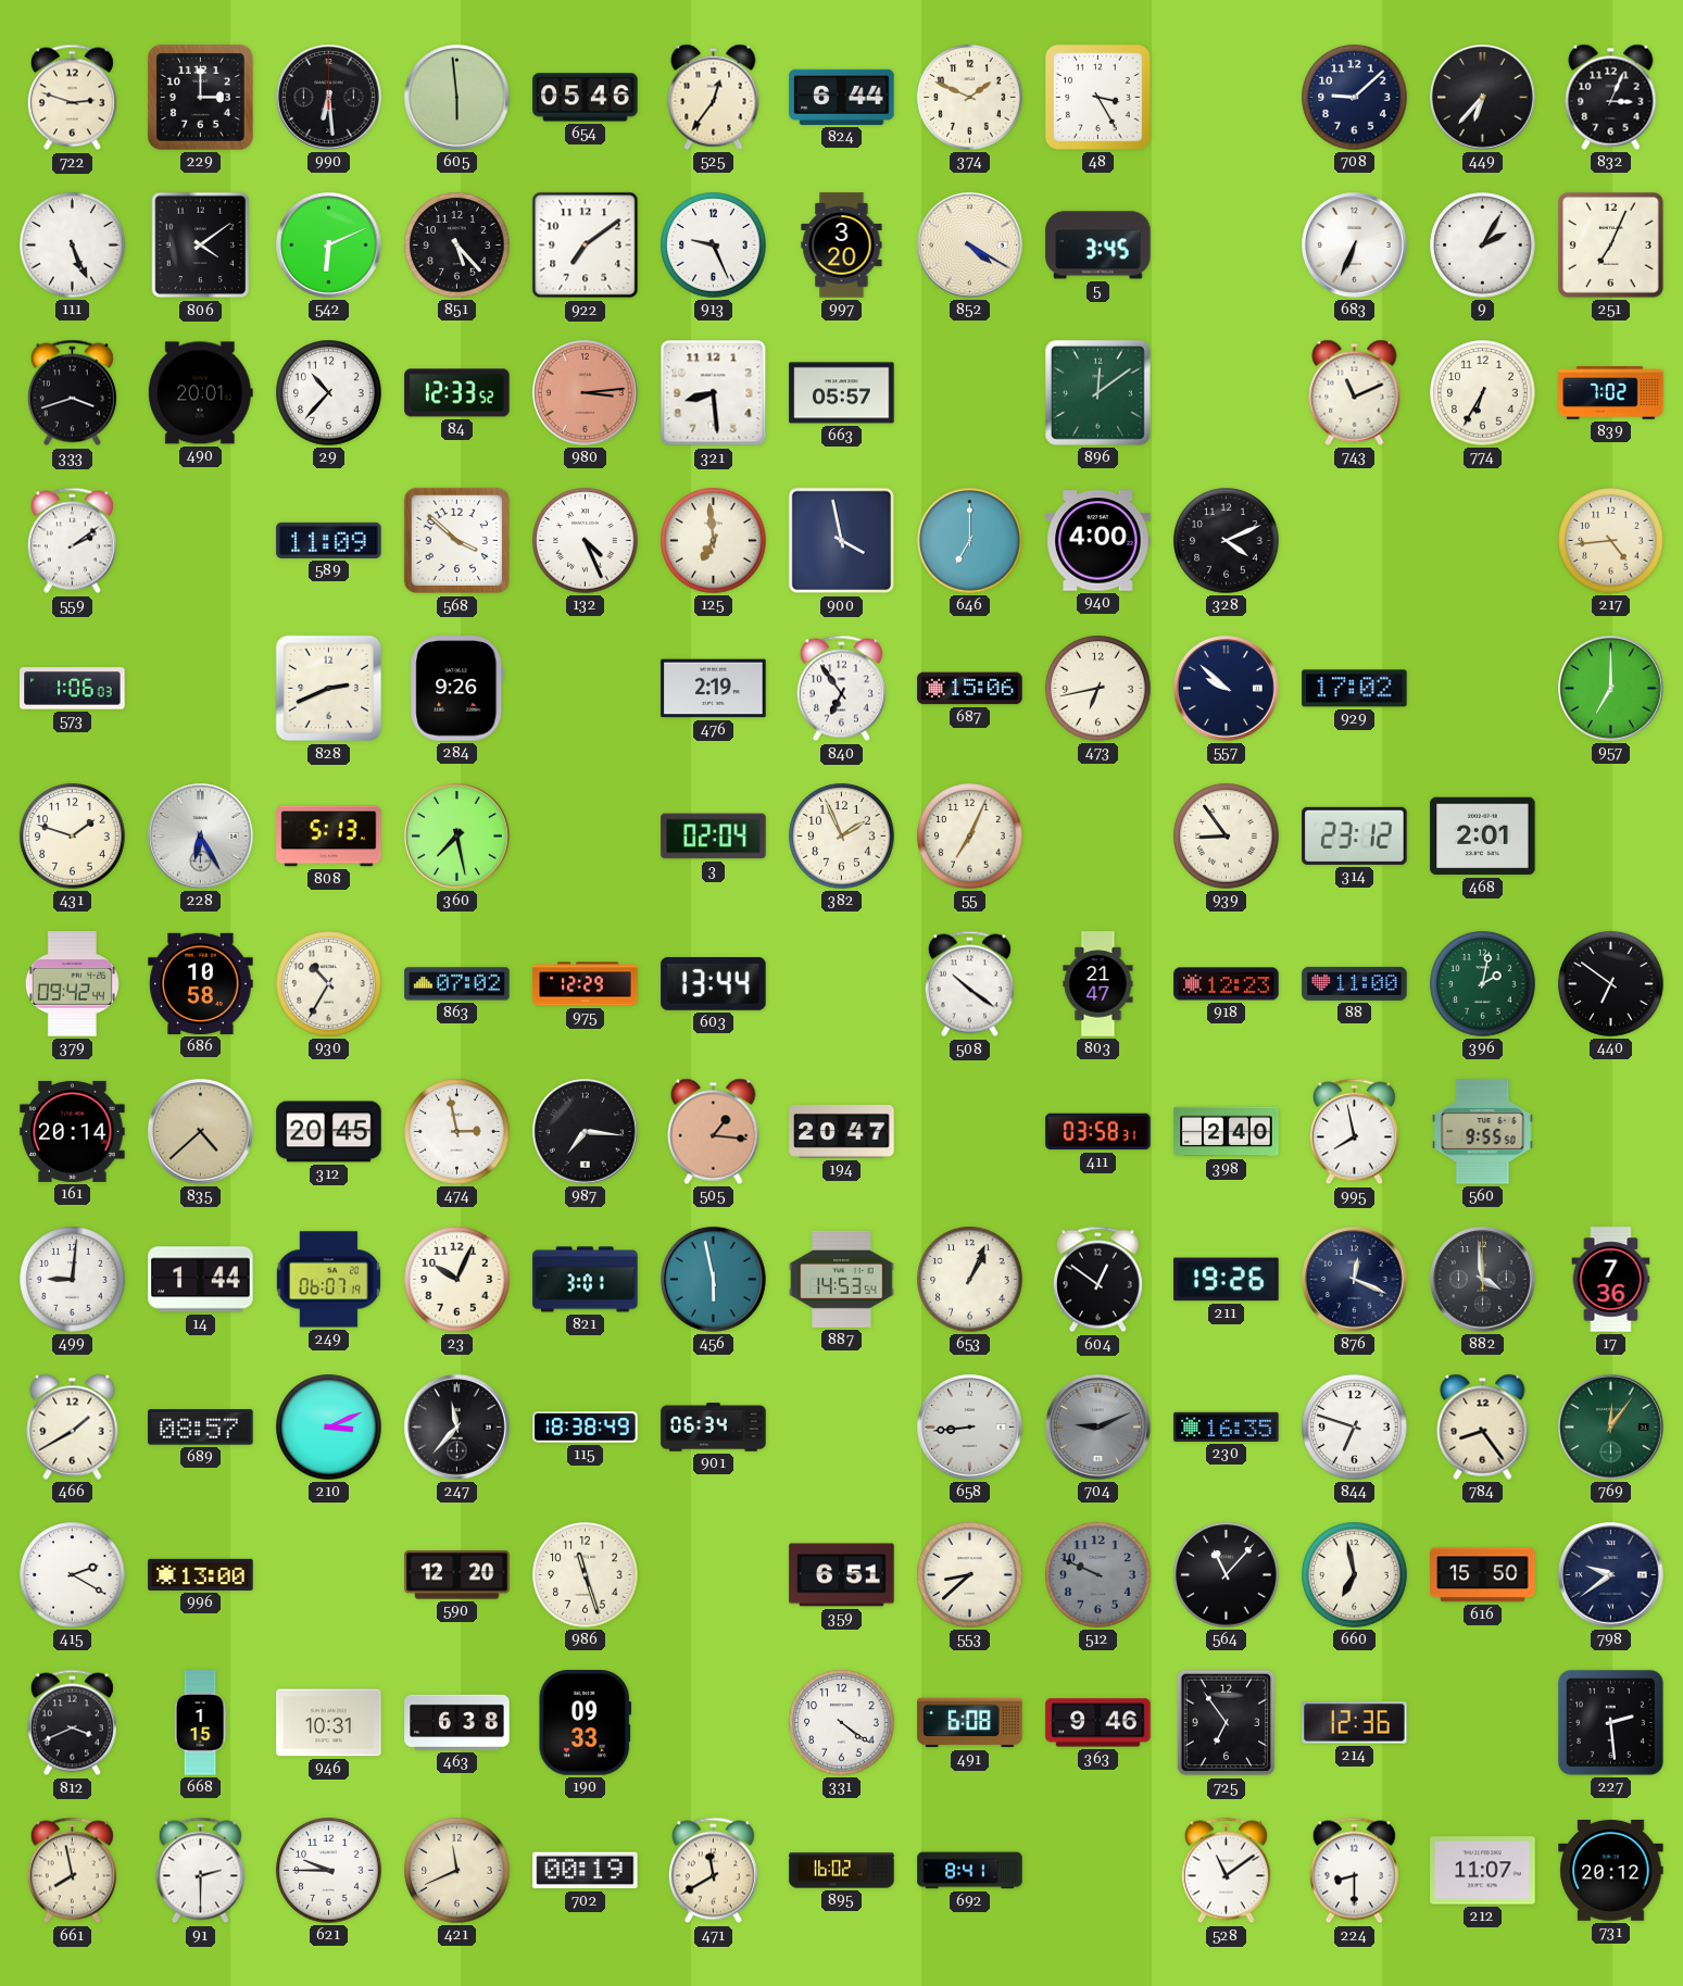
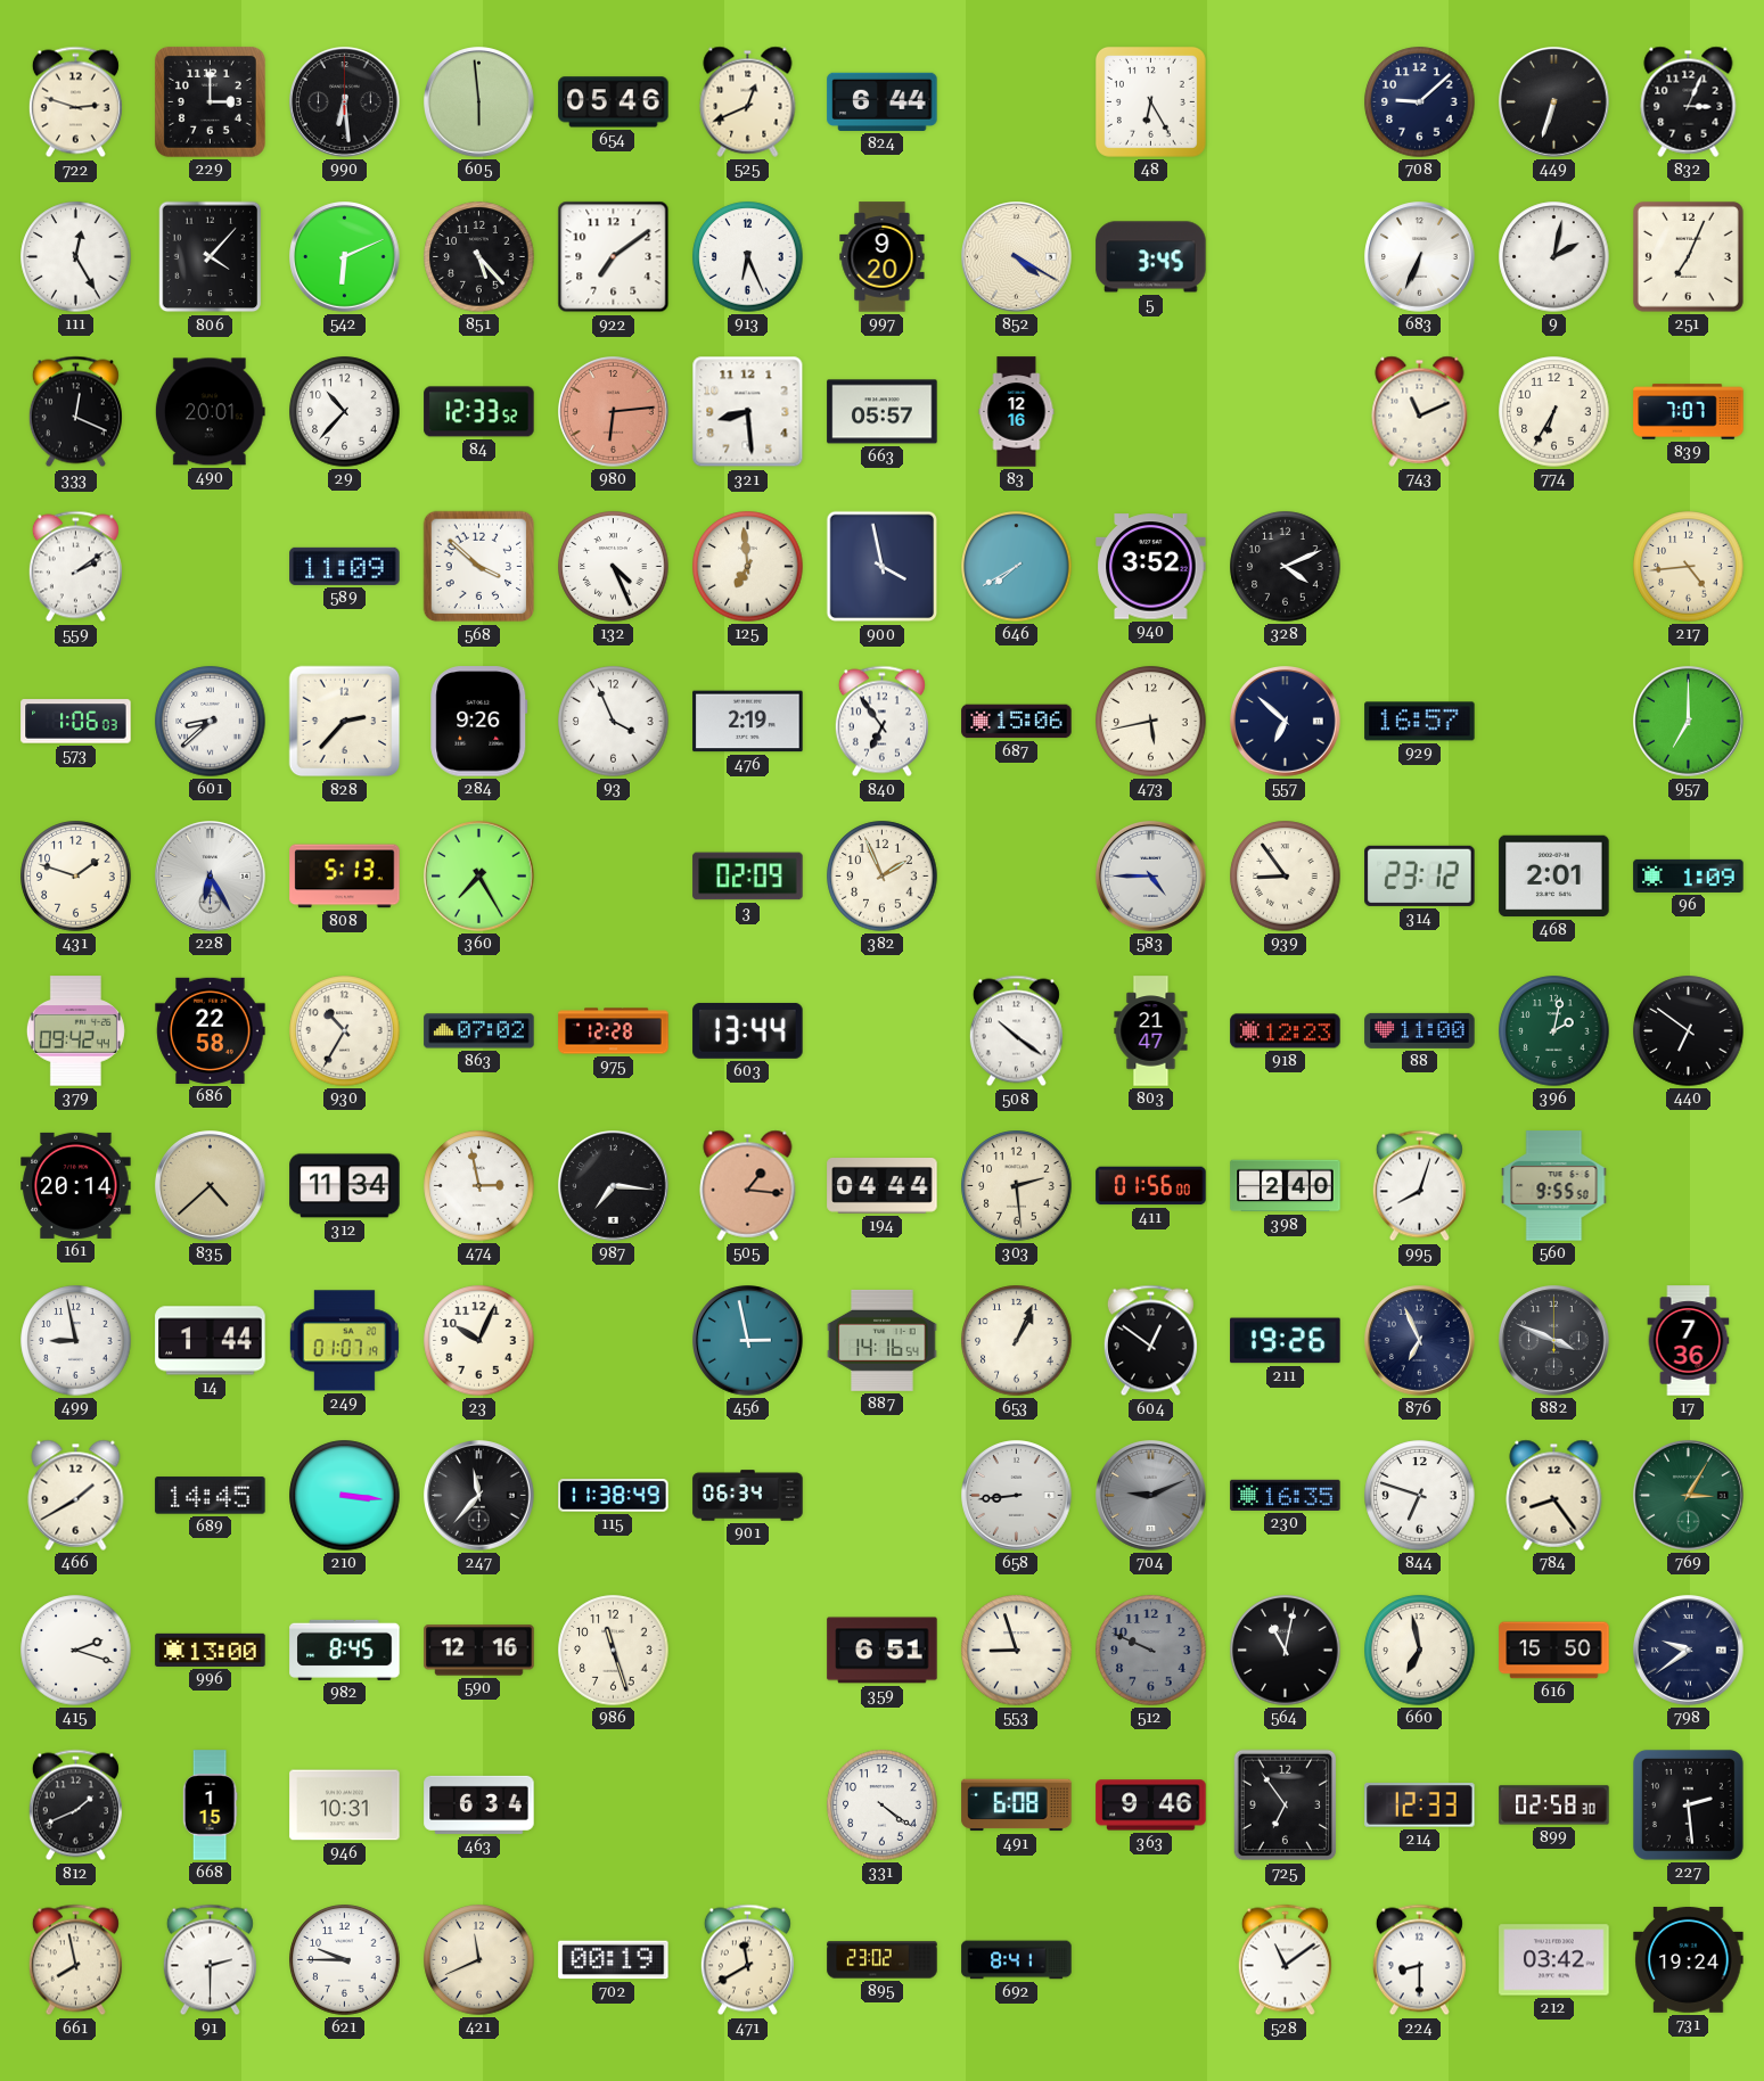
525: 12:36 -> 12:41 (748, 101)
374: 1:49 -> none (970, 98)
48: 3:25 -> 6:25 (1150, 101)
449: 6:37 -> 6:33 (1554, 102)
111: 5:26 -> 12:25 (76, 257)
806: 4:09 -> 4:07 (211, 257)
913: 9:26 -> 6:26 (748, 257)
997: 3:20 -> 9:20 (883, 257)
9: 2:05 -> 2:02 (1554, 257)
333: 3:42 -> 12:19 (75, 412)
980: 3:14 -> 6:14 (614, 412)
83: none -> 12:16 (1017, 412)
896: 12:09 -> none (1097, 392)
839: 7:02 -> 7:07 (1689, 412)
646: 7:00 -> 7:40 (1017, 567)
940: 4:00 -> 3:52 (1151, 567)
601: none -> 8:38 (211, 722)
828: 2:41 -> 2:37 (345, 722)
93: none -> 3:56 (614, 722)
473: 6:43 -> 5:43 (1151, 722)
557: 9:52 -> 6:52 (1286, 722)
929: 17:02 -> 16:57 (1420, 722)
360: 7:28 -> 7:25 (479, 877)
3: 02:04 -> 02:09 (748, 877)
55: 7:04 -> none (970, 837)
583: none -> 4:45 (1151, 877)
96: none -> 1:09 (1689, 875)
686: 10:58 -> 22:58 (211, 1030)
975: 12:29 -> 12:28 (614, 1031)
312: 20:45 -> 11:34 (345, 1186)
194: 20:47 -> 04:44 (883, 1186)
303: none -> 2:29 (1017, 1186)
411: 03:58 -> 01:56 (1151, 1186)
995: 7:58 -> 8:03 (1419, 1186)
499: 9:01 -> 8:58 (76, 1341)
249: 06:07 -> 01:07 (344, 1341)
821: 3:01 -> none (586, 1280)
456: 5:58 -> 2:58 (748, 1341)
887: 14:53 -> 14:16 (883, 1340)
876: 12:19 -> 6:56 (1420, 1341)
882: 3:59 -> 3:49 (1554, 1341)
689: 08:57 -> 14:45 (211, 1496)
210: 3:11 -> 3:16 (345, 1496)
115: 18:38 -> 11:38 (614, 1496)
769: 12:06 -> 3:05 (1689, 1496)
415: 2:20 -> 2:18 (76, 1651)
982: none -> 8:45 (345, 1650)
590: 12:20 -> 12:16 (479, 1651)
553: 8:38 -> 8:57 (1017, 1651)
564: 11:07 -> 11:02 (1286, 1651)
812: 3:41 -> 1:41 (75, 1806)
463: 6:38 -> 6:34 (479, 1804)
190: 09:33 -> none (585, 1723)
214: 12:36 -> 12:33 (1420, 1806)
899: none -> 02:58 (1554, 1806)
895: 16:02 -> 23:02 (883, 1960)
212: 11:07 -> 03:42 (1554, 1960)
731: 20:12 -> 19:24 (1689, 1959)
